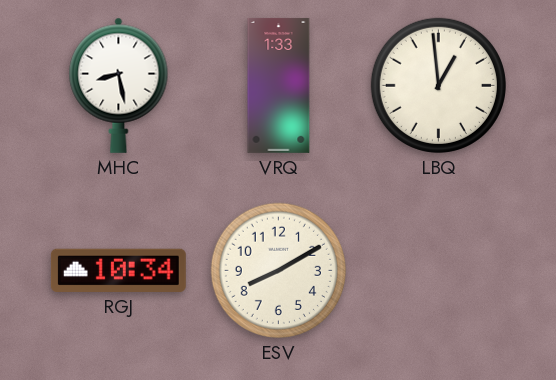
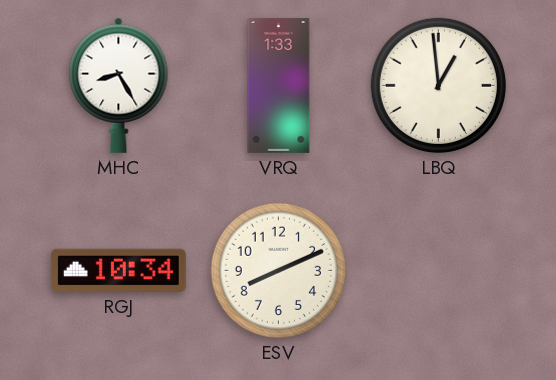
MHC: 8:28 -> 8:25 (119, 85)
ESV: 8:10 -> 8:11 (278, 270)
